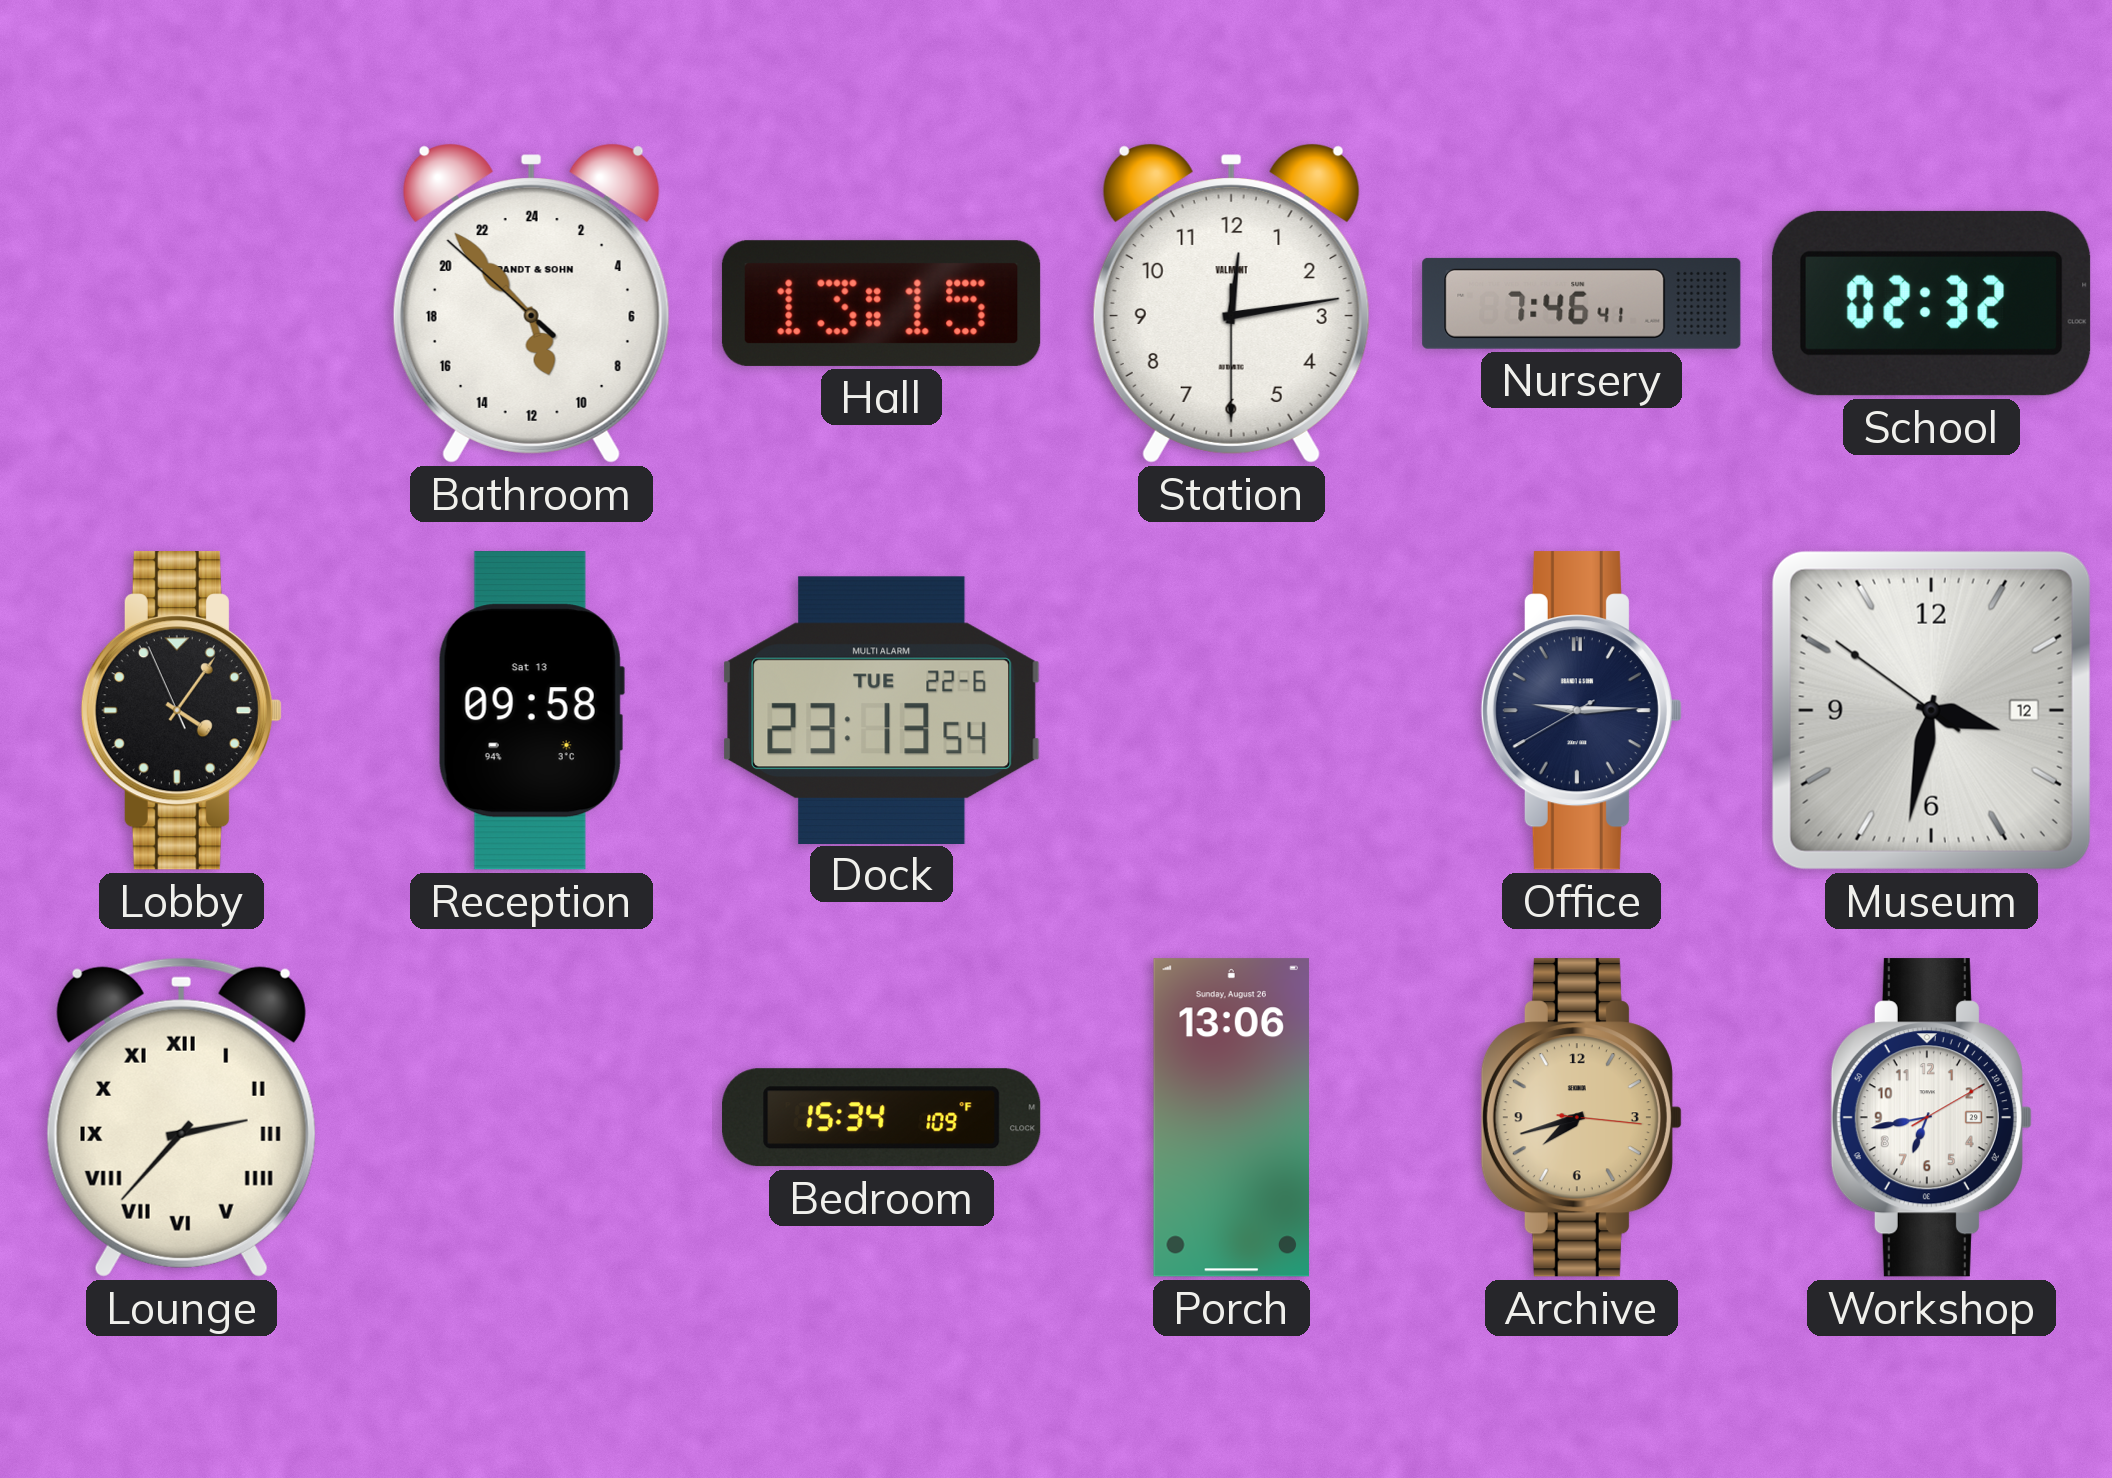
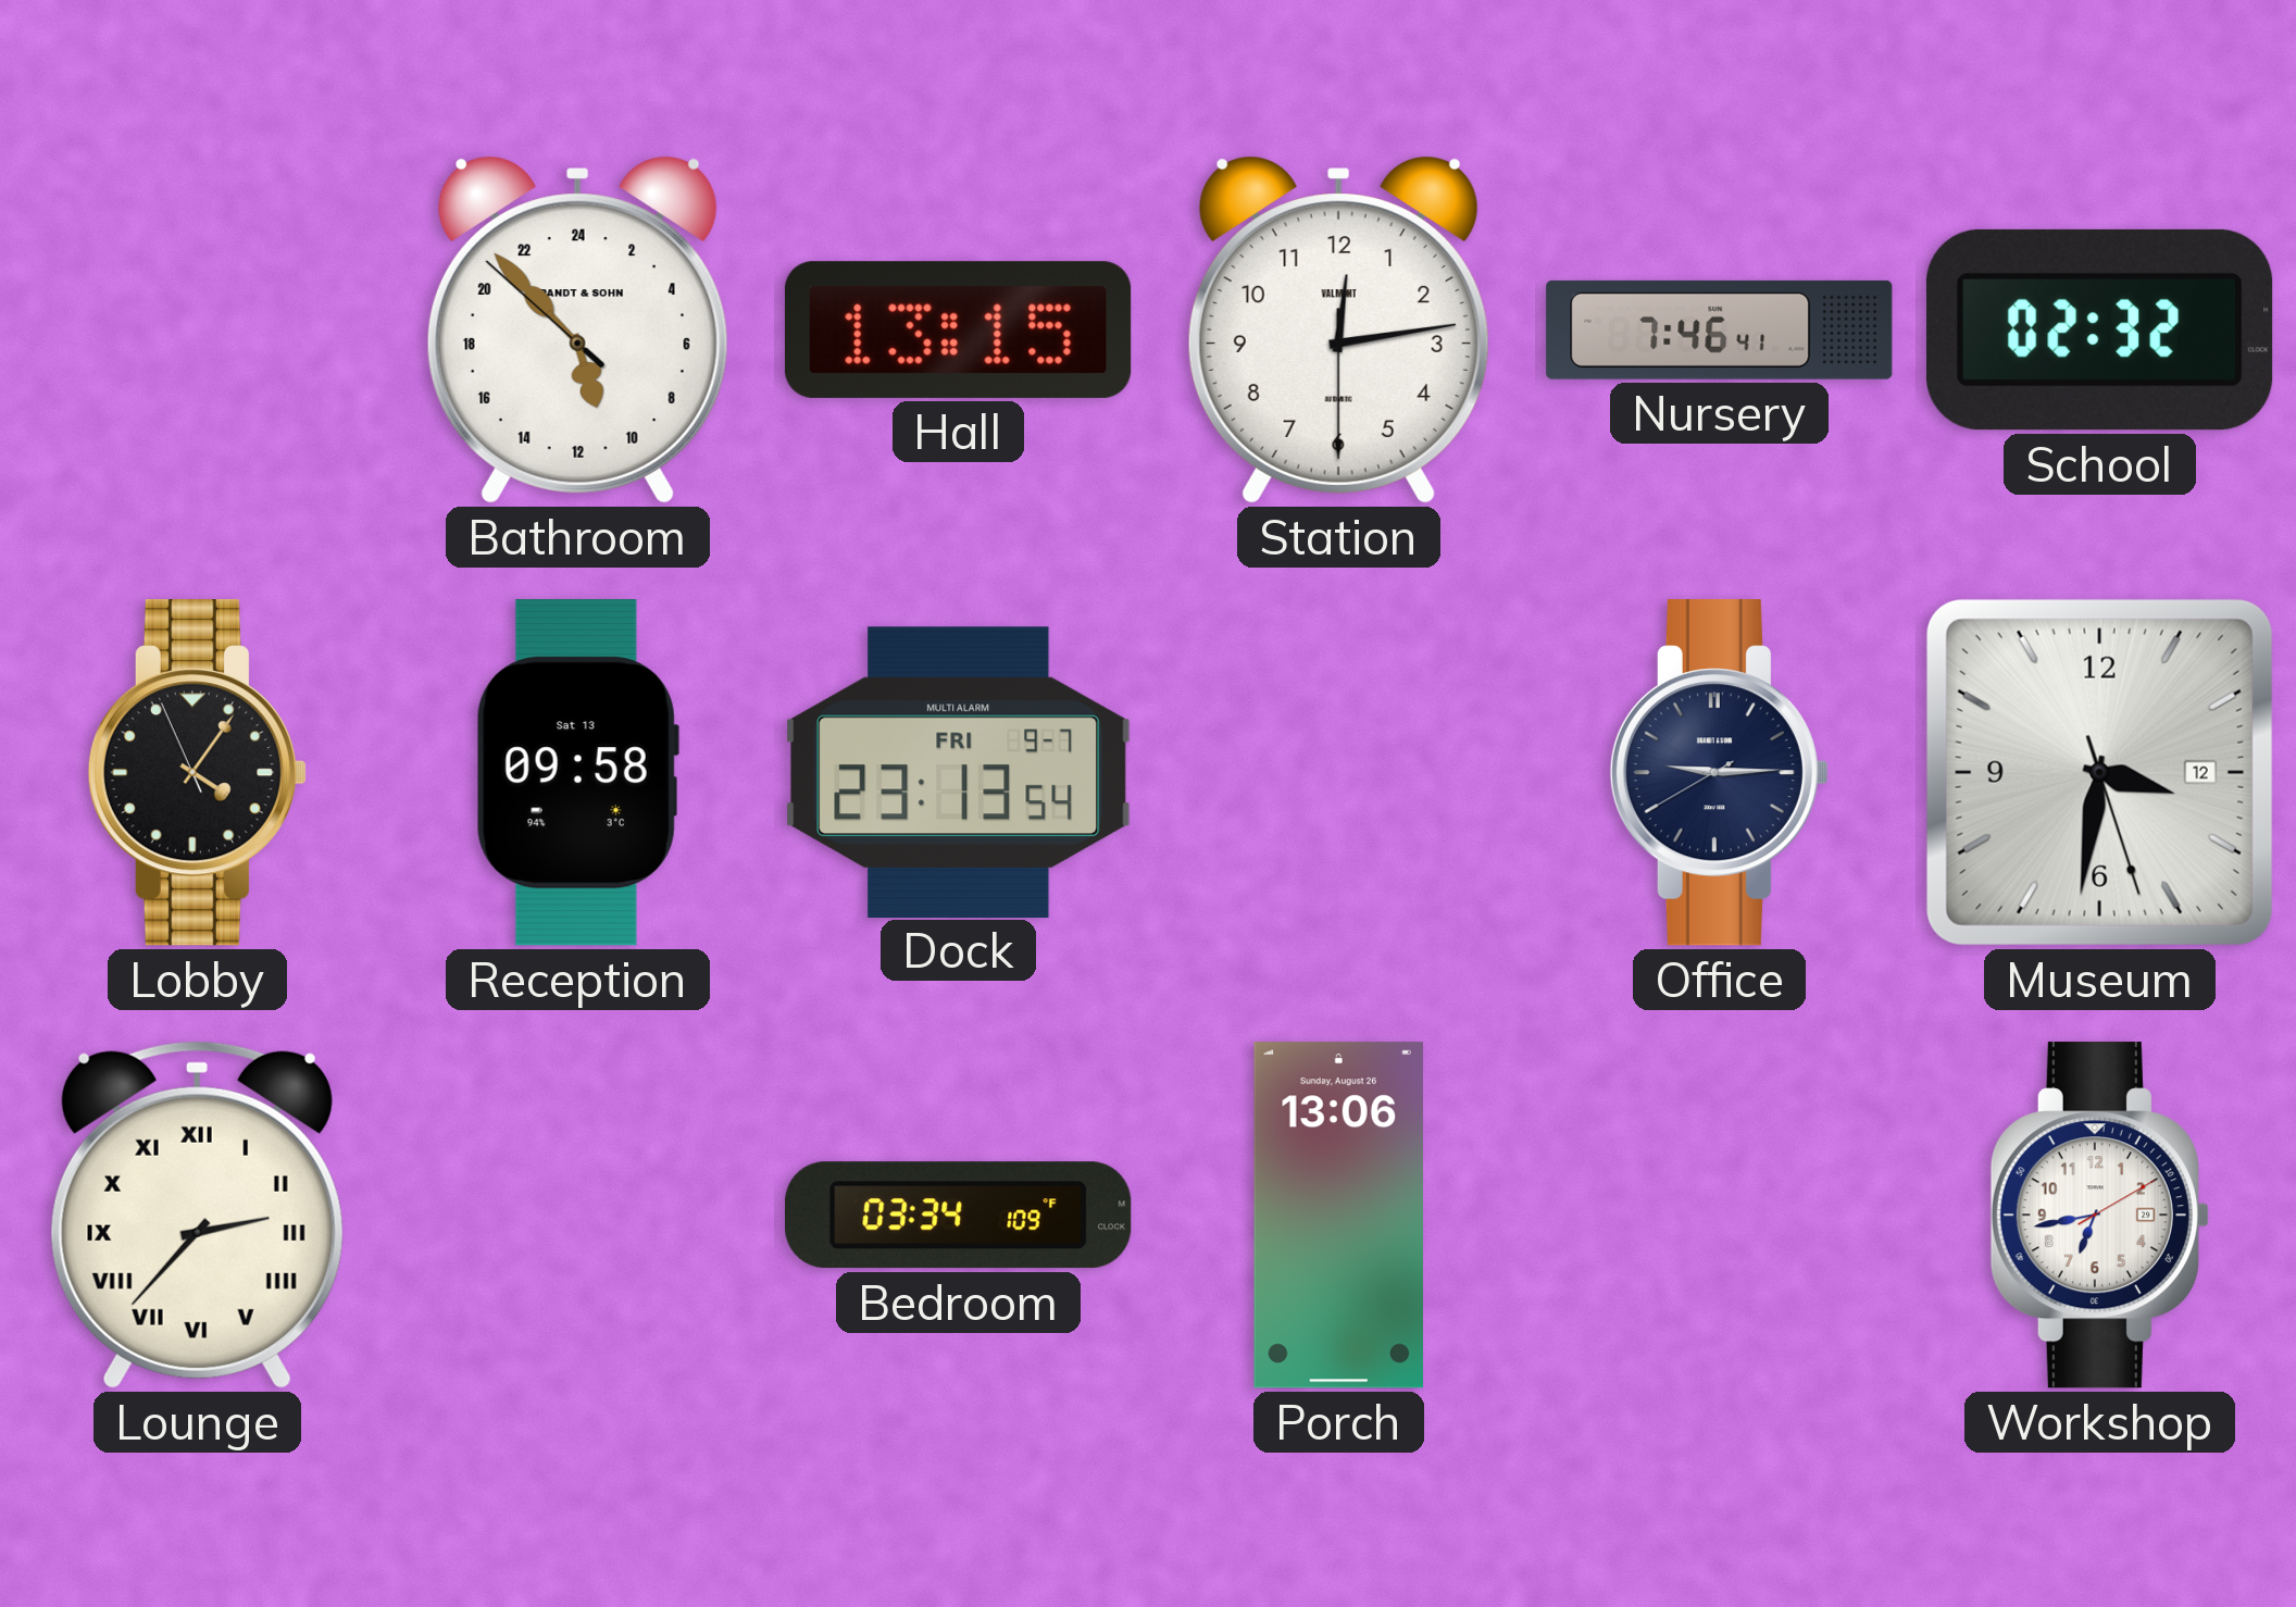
Dock date: TUE 22-6 -> FRI 9-7 (959, 772)
Museum: 3:31:51 -> 3:31:27 (2099, 772)
Bedroom: 15:34 -> 03:34 (959, 1216)
Archive: 7:42 -> none (1581, 1118)
